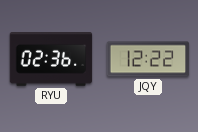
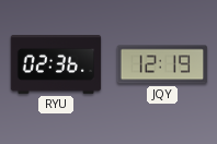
JQY: 12:22 -> 12:19 (162, 64)
